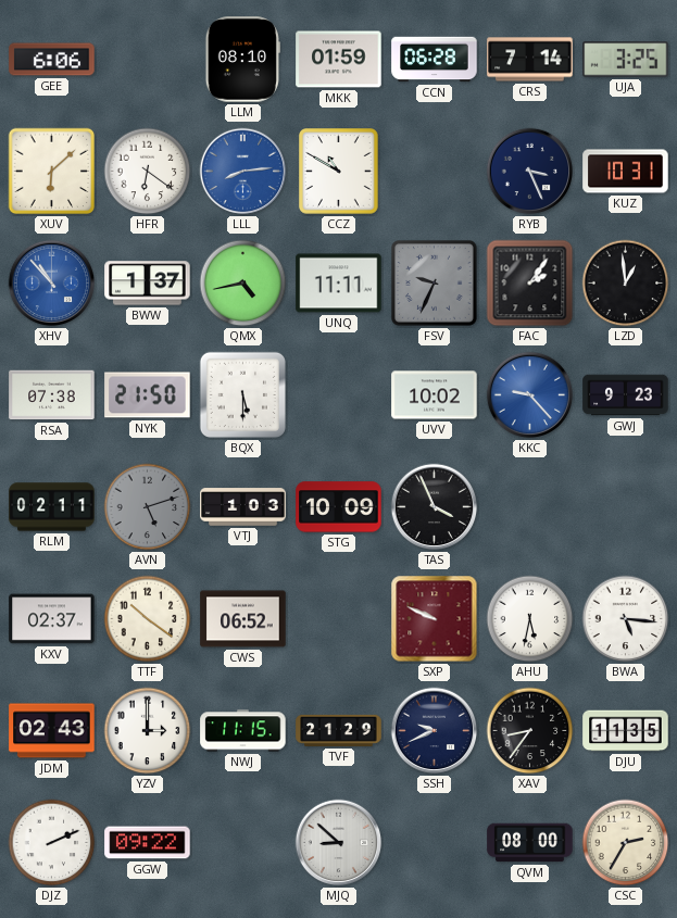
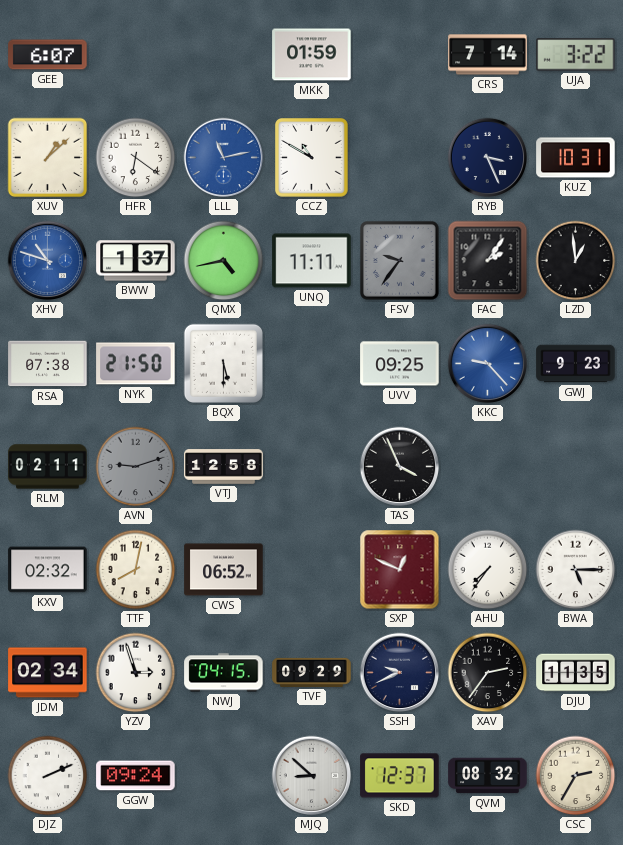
GEE: 6:06 -> 6:07 (48, 55)
LLM: 08:10 -> none (242, 60)
CCN: 06:28 -> none (435, 60)
UJA: 3:25 -> 3:22 (576, 55)
XUV: 6:08 -> 1:08 (48, 158)
LLL: 8:14 -> 11:13 (224, 158)
XHV: 10:53 -> 10:48 (48, 261)
FSV: 9:34 -> 9:36 (399, 260)
UVV: 10:02 -> 09:25 (400, 364)
AVN: 5:12 -> 9:12 (136, 467)
VTJ: 1:03 -> 12:58 (224, 467)
STG: 10:09 -> none (339, 507)
KXV: 02:37 -> 02:32 (48, 570)
TTF: 10:21 -> 8:02 (136, 570)
SXP: 9:49 -> 12:49 (400, 570)
AHU: 5:32 -> 7:36 (488, 570)
BWA: 5:16 -> 5:15 (576, 570)
JDM: 02:43 -> 02:34 (48, 673)
YZV: 3:00 -> 2:57 (136, 673)
NWJ: 11:15 -> 04:15 (224, 673)
TVF: 21:29 -> 09:29 (312, 672)
XAV: 8:36 -> 2:36 (488, 673)
GGW: 09:22 -> 09:24 (136, 776)
SKD: none -> 12:37 (400, 776)
QVM: 08:00 -> 08:32 (488, 776)
